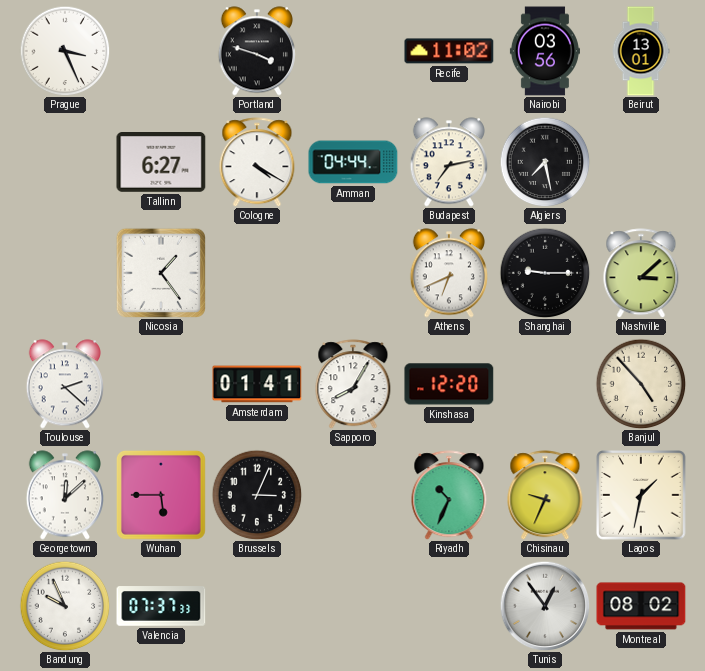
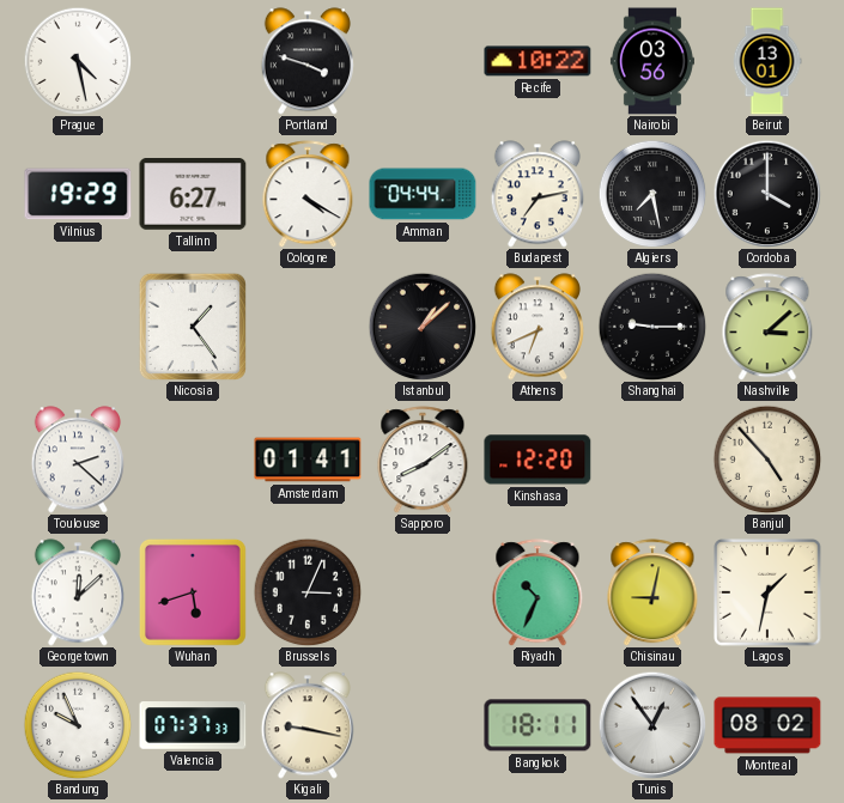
Prague: 3:26 -> 4:28 (78, 61)
Recife: 11:02 -> 10:22 (538, 61)
Vilnius: none -> 19:29 (78, 194)
Cordoba: none -> 4:00 (767, 194)
Istanbul: none -> 1:08 (423, 327)
Sapporo: 8:05 -> 8:09 (423, 460)
Wuhan: 5:45 -> 5:42 (193, 592)
Chisinau: 9:34 -> 9:02 (652, 592)
Kigali: none -> 9:17 (308, 725)
Bangkok: none -> 18:11 (538, 725)
